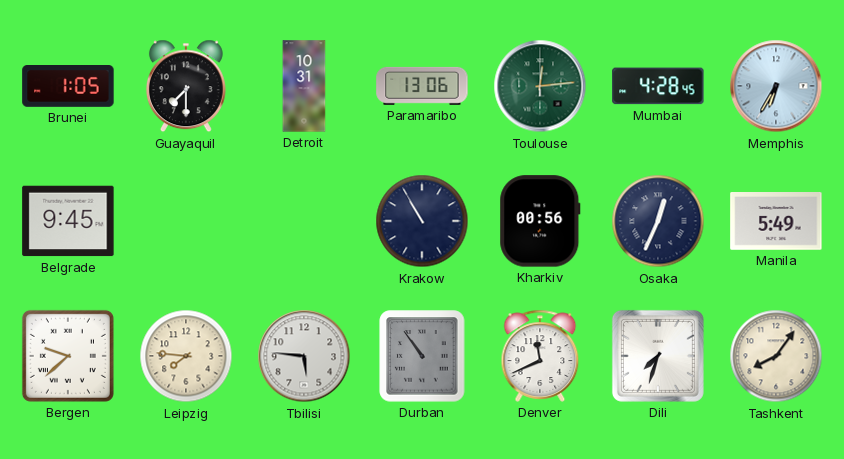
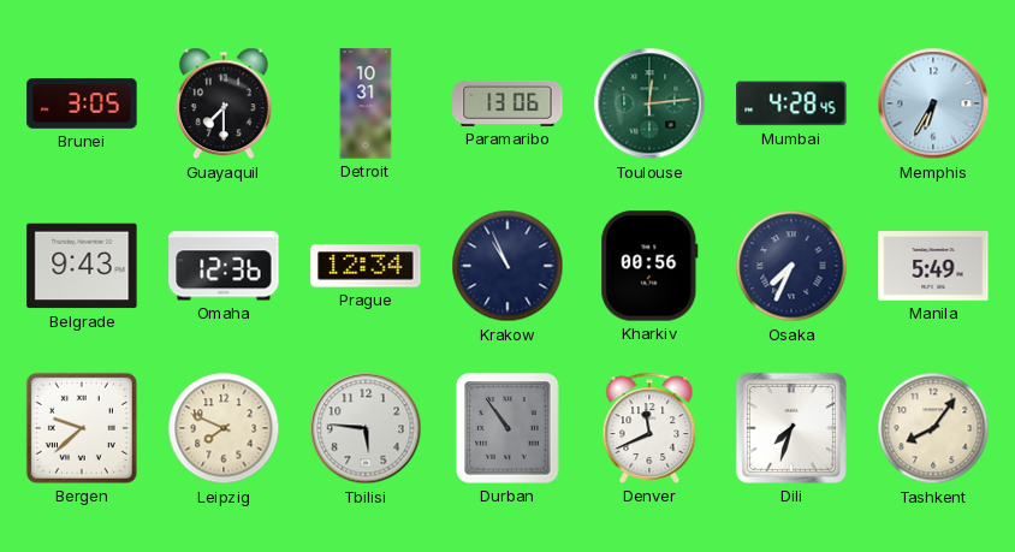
Brunei: 1:05 -> 3:05 (82, 105)
Belgrade: 9:45 -> 9:43 (82, 266)
Omaha: none -> 12:36 (224, 266)
Prague: none -> 12:34 (366, 266)
Krakow: 10:55 -> 10:56 (507, 266)
Osaka: 12:34 -> 7:34 (791, 266)
Leipzig: 7:46 -> 7:49 (224, 428)
